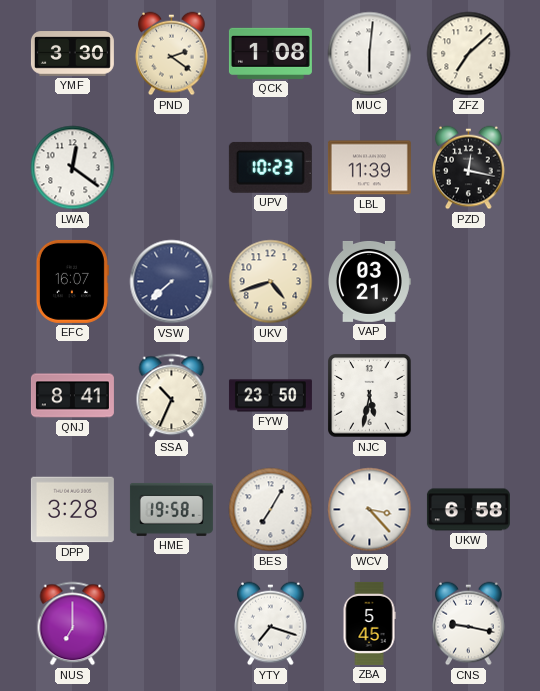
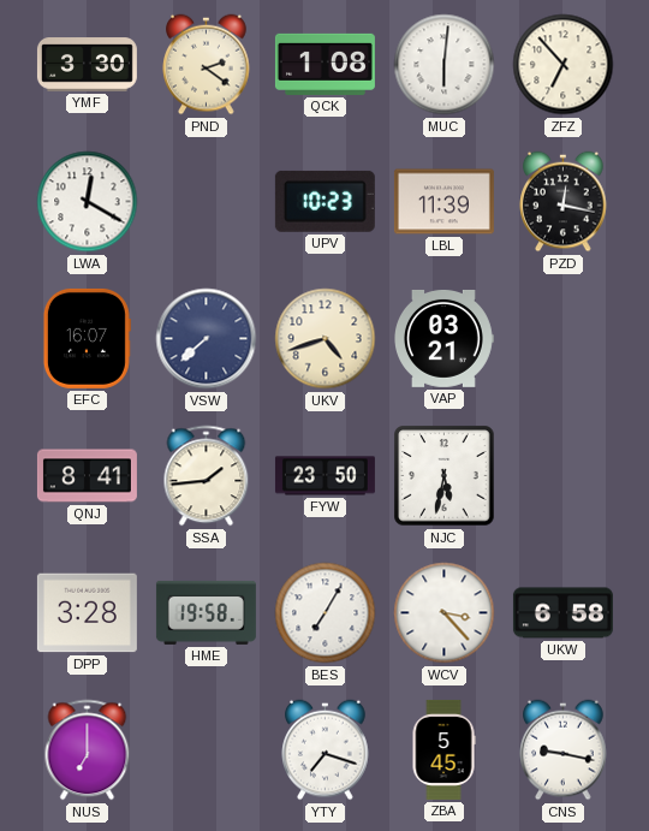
ZFZ: 7:08 -> 6:53 (564, 65)
LWA: 12:21 -> 12:20 (88, 202)
SSA: 10:34 -> 1:44 (207, 476)
